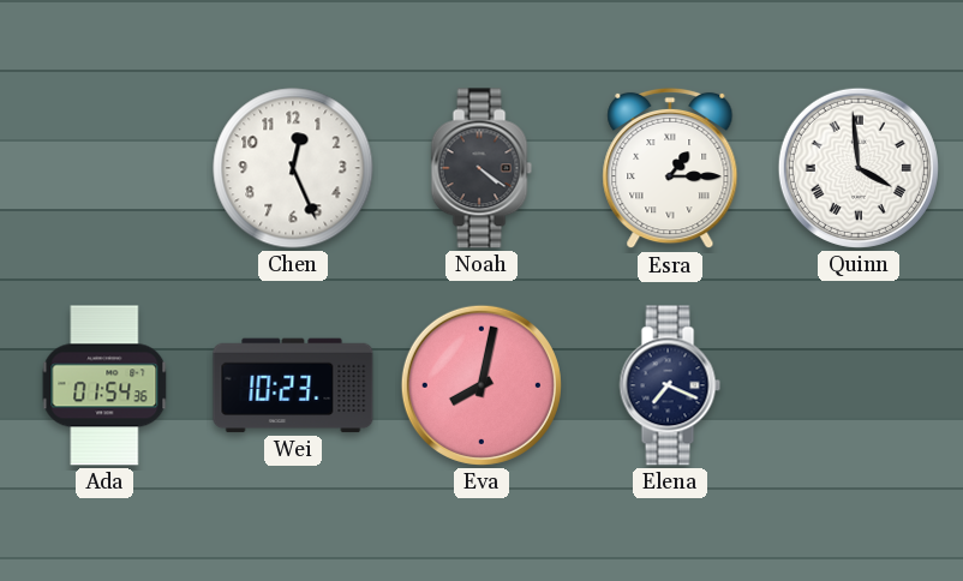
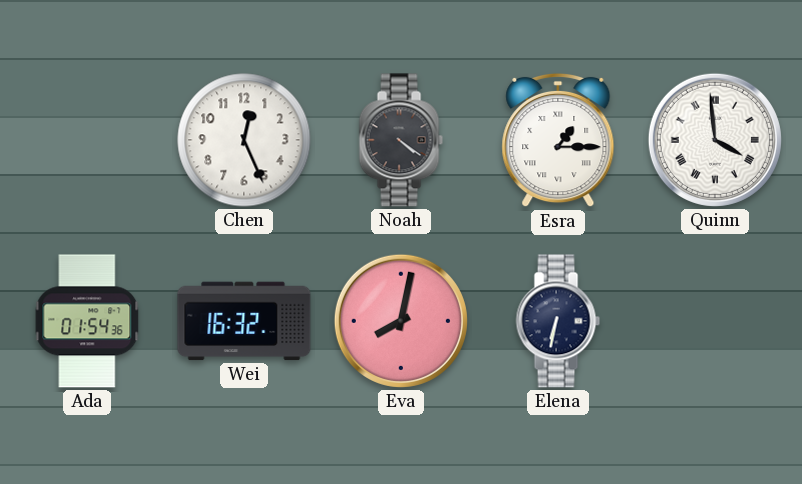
Wei: 10:23 -> 16:32 (244, 321)
Elena: 7:19 -> 6:32 (558, 321)
